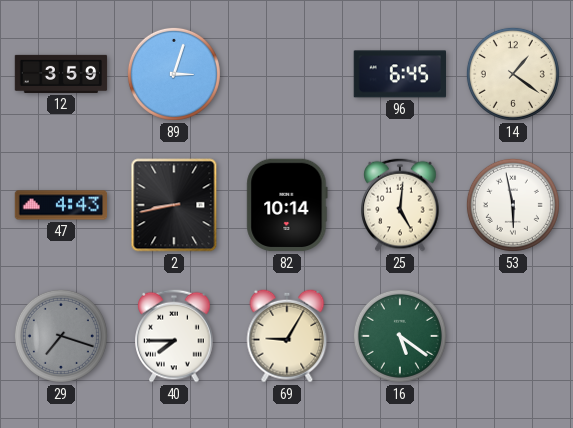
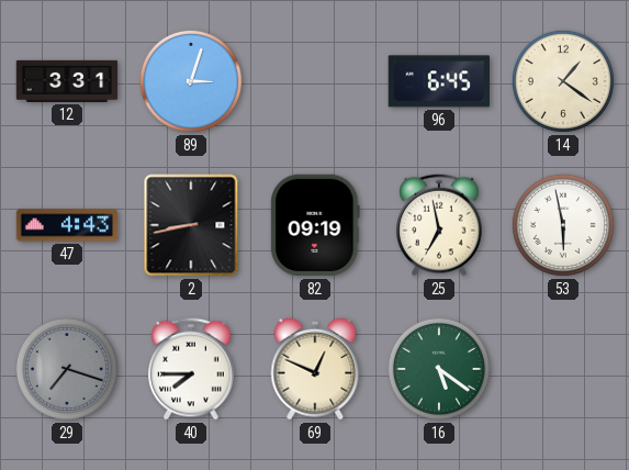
12: 3:59 -> 3:31 (67, 81)
82: 10:14 -> 09:19 (315, 225)
25: 5:01 -> 6:58 (439, 225)
69: 9:05 -> 12:49 (315, 369)
